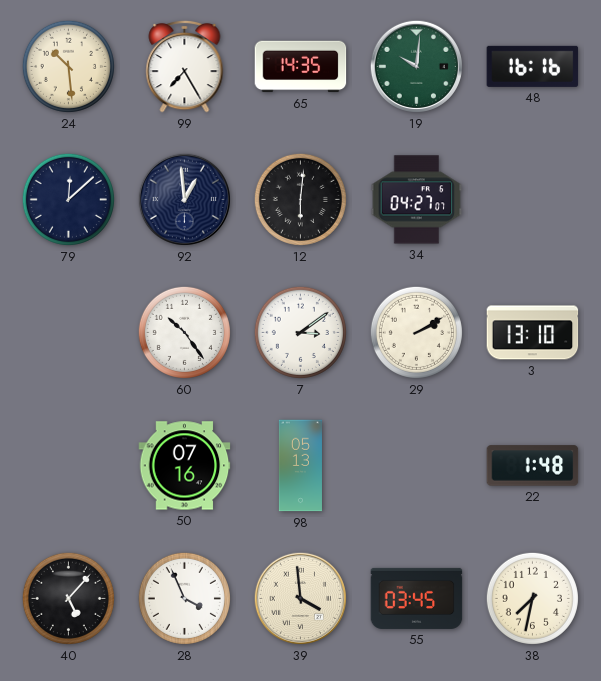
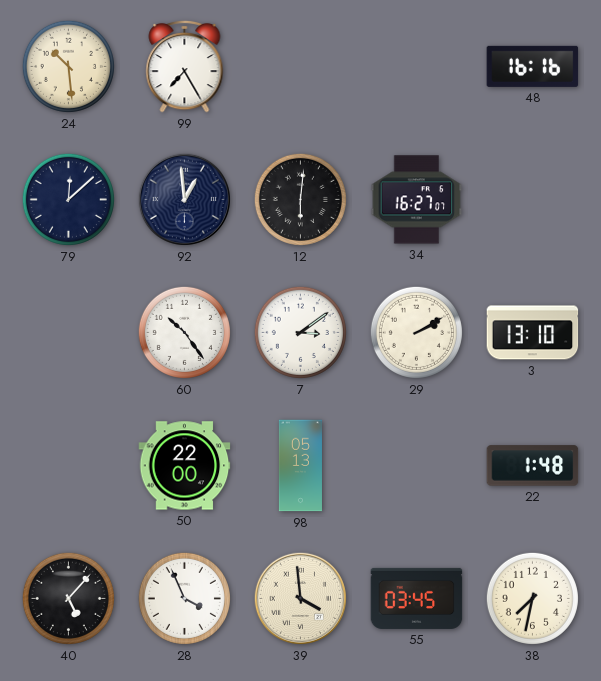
65: 14:35 -> none (301, 67)
19: 10:01 -> none (416, 66)
34: 04:27 -> 16:27 (417, 200)
50: 07:16 -> 22:00 (185, 466)
